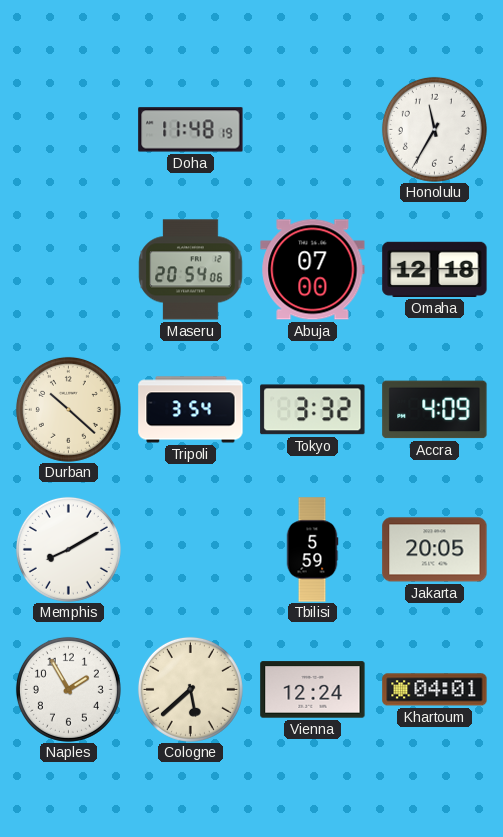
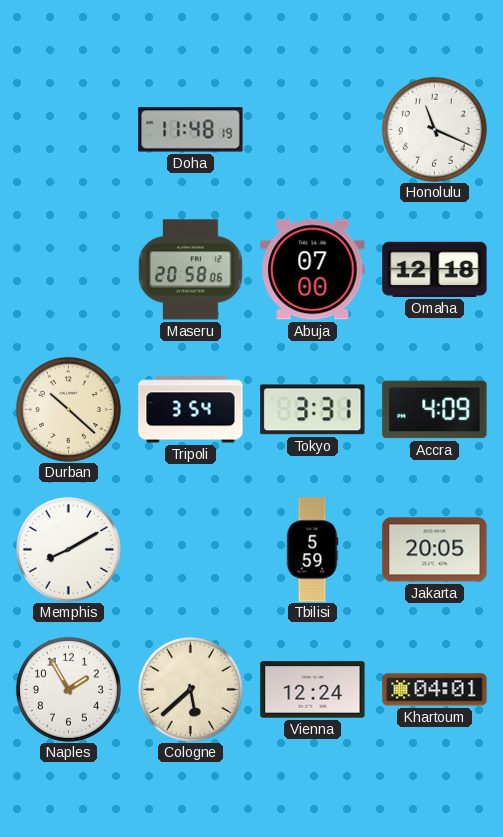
Honolulu: 11:35 -> 11:19 (434, 129)
Maseru: 20:54 -> 20:58 (191, 270)
Tokyo: 3:32 -> 3:31 (313, 410)
